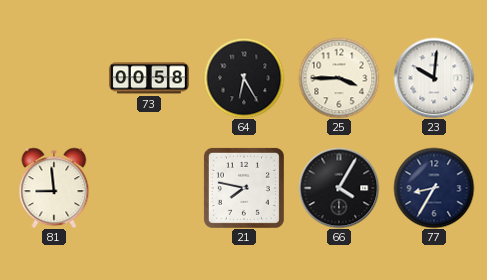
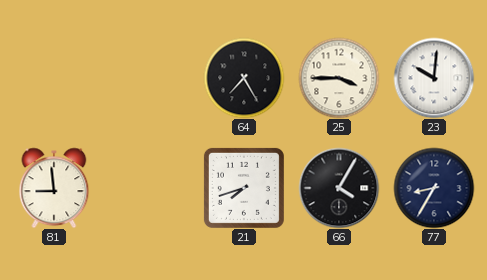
73: 00:58 -> none (149, 78)
64: 6:25 -> 7:25 (244, 78)
21: 7:47 -> 7:42 (244, 188)
